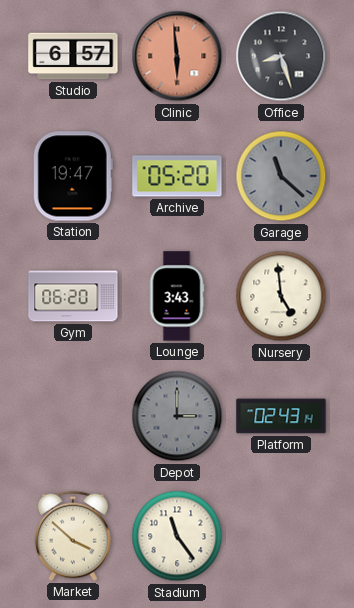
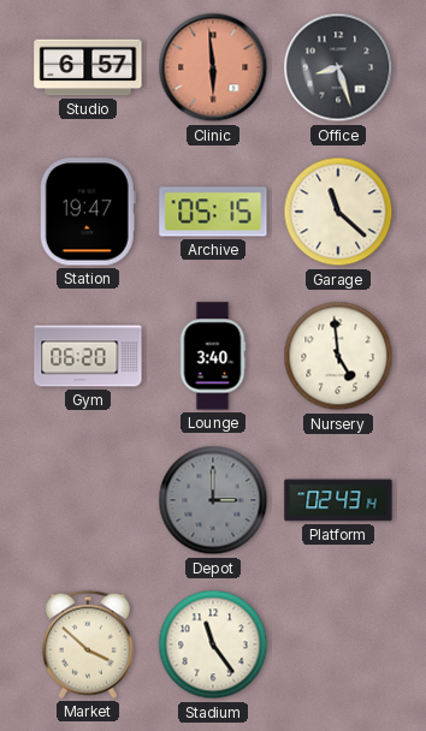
Archive: 05:20 -> 05:15 (213, 212)
Garage dial: grey -> cream (338, 212)
Lounge: 3:43 -> 3:40 (213, 356)
